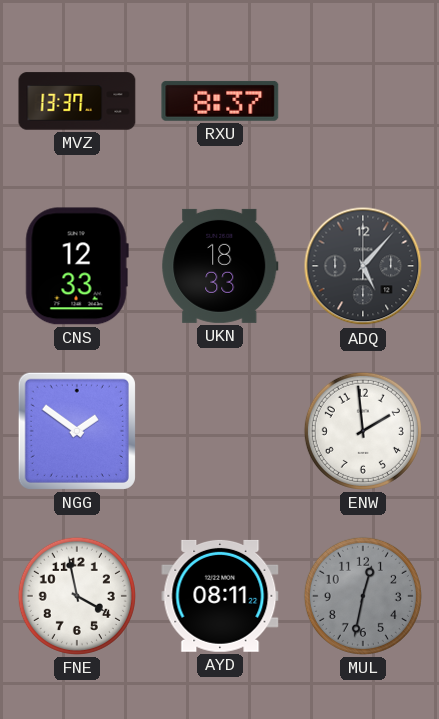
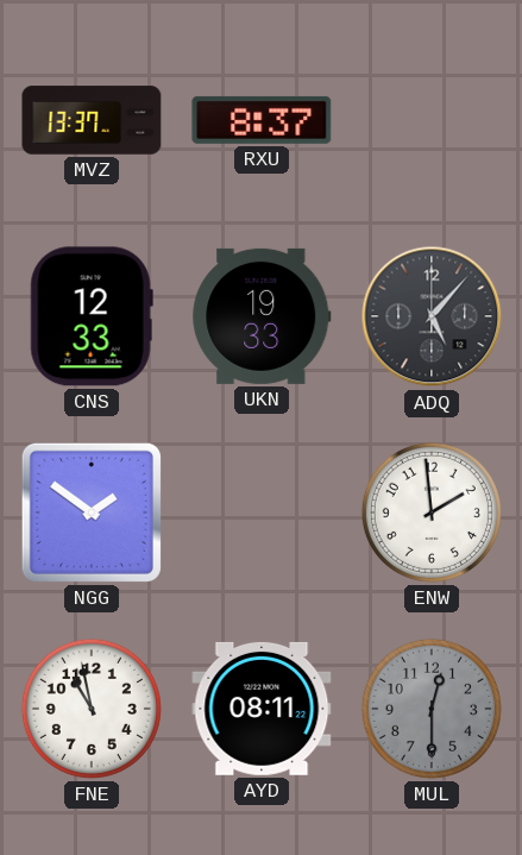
UKN: 18:33 -> 19:33 (262, 316)
FNE: 3:58 -> 10:58 (92, 709)
MUL: 12:32 -> 12:30 (432, 709)
